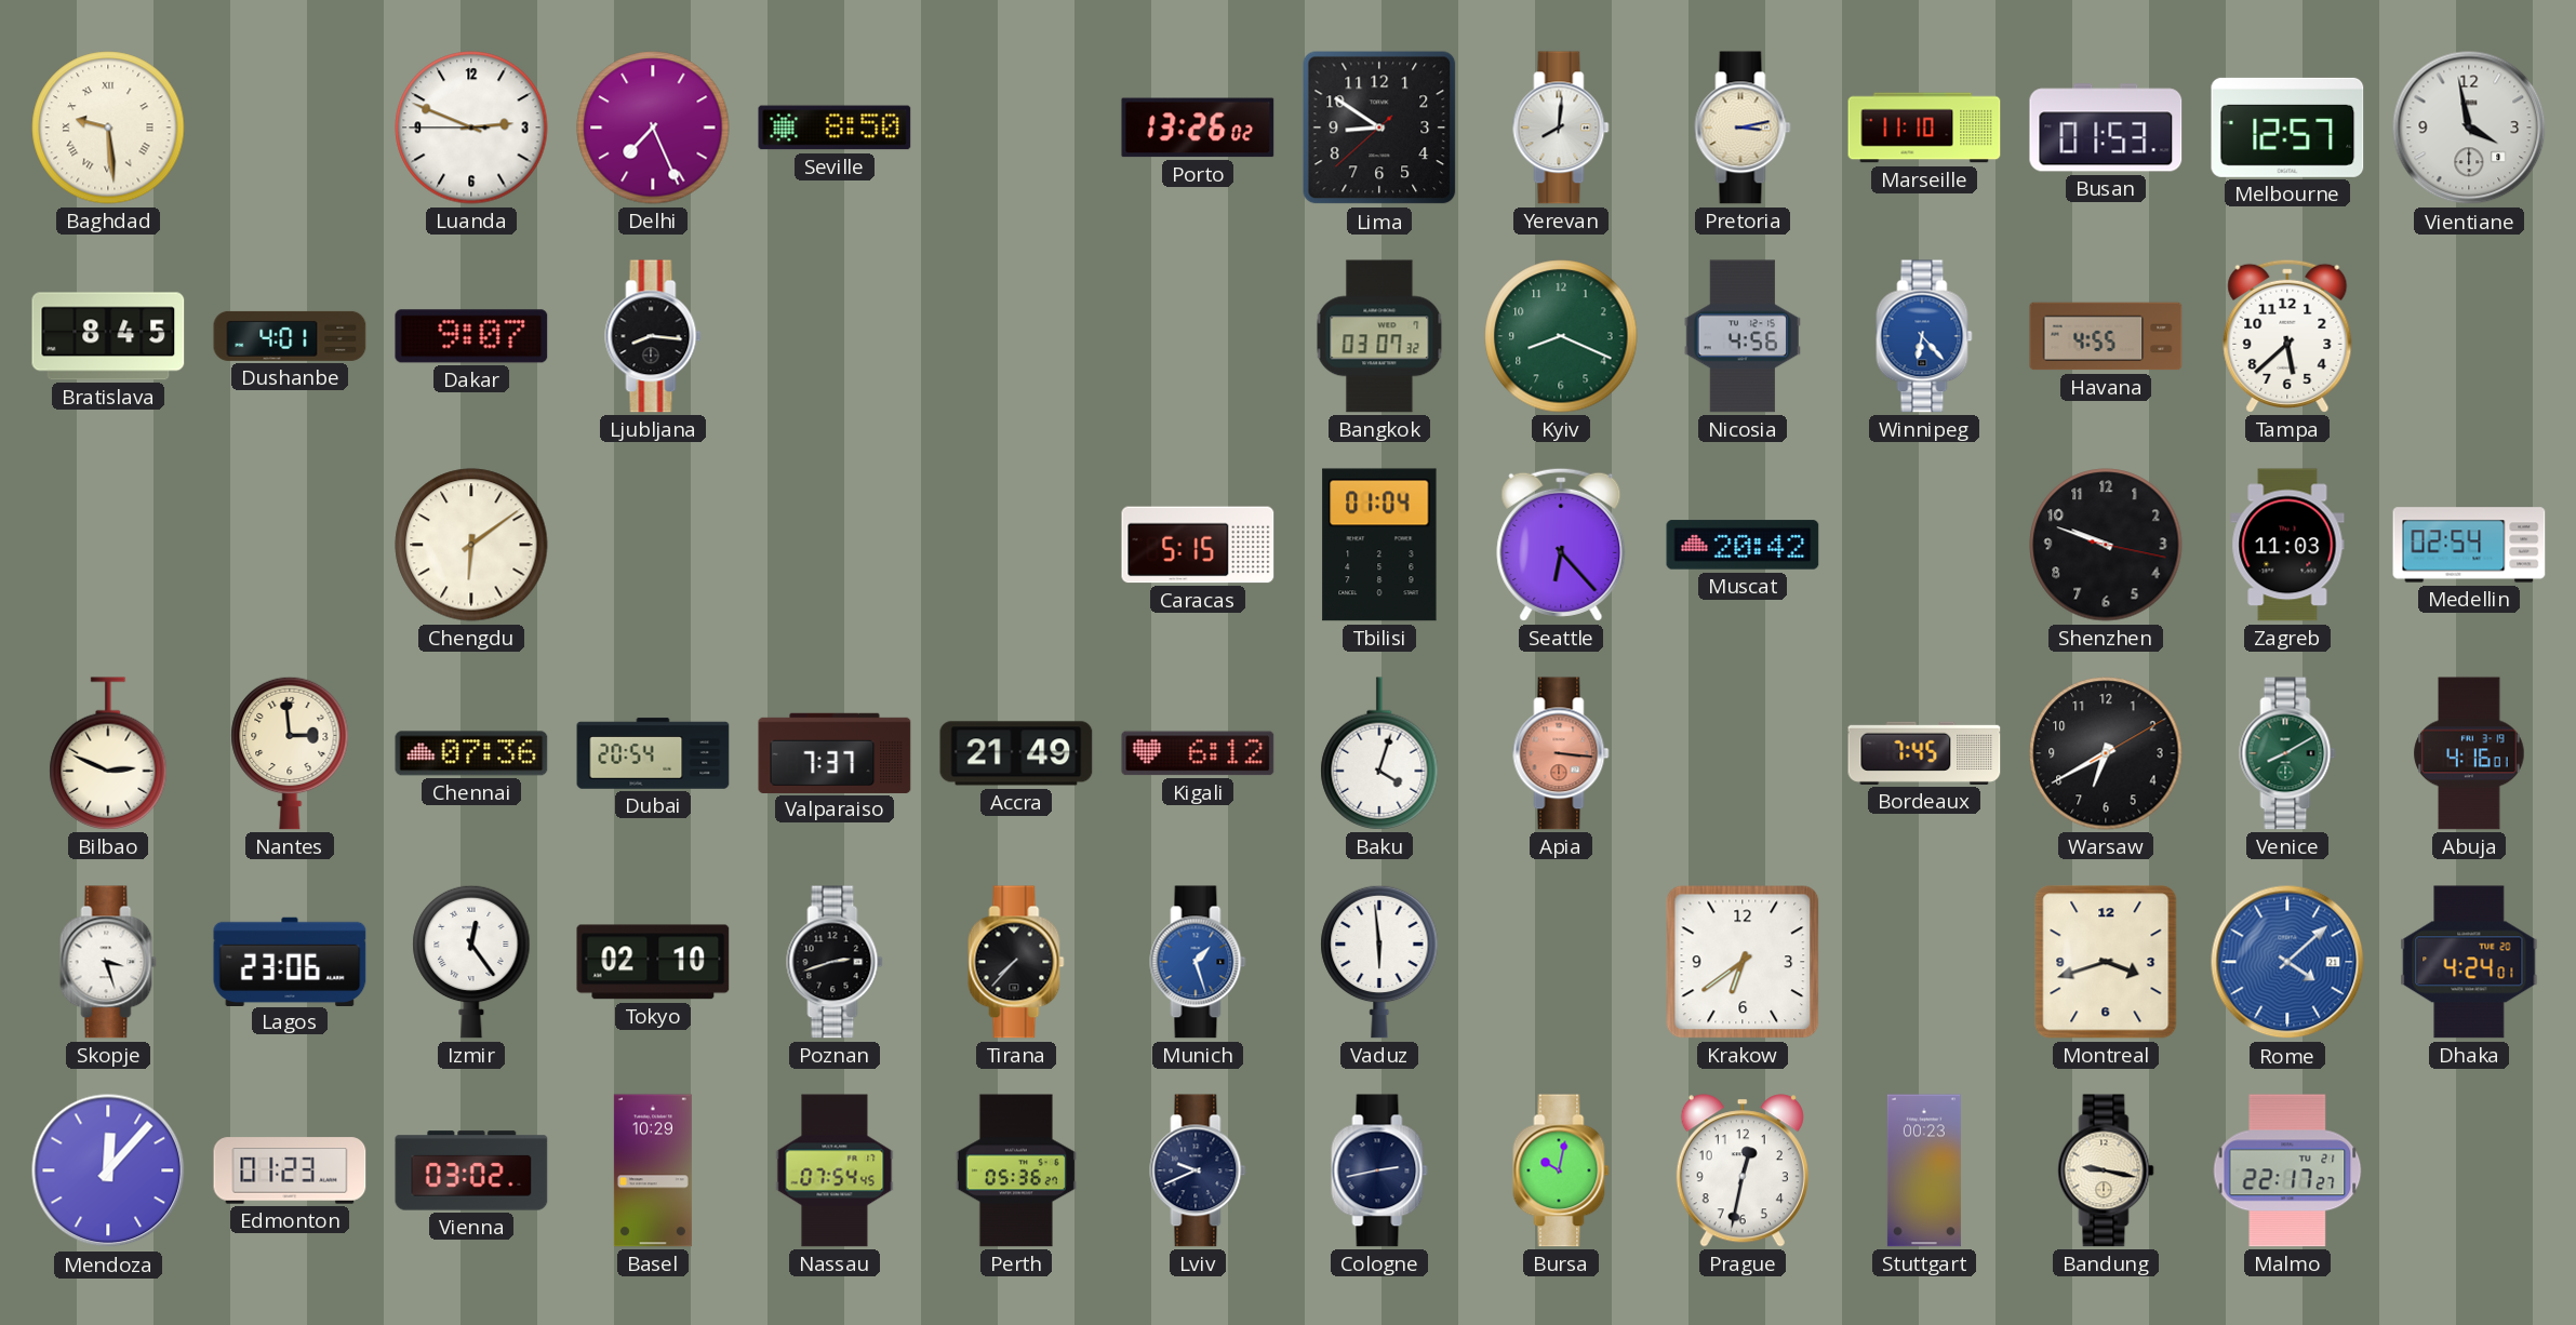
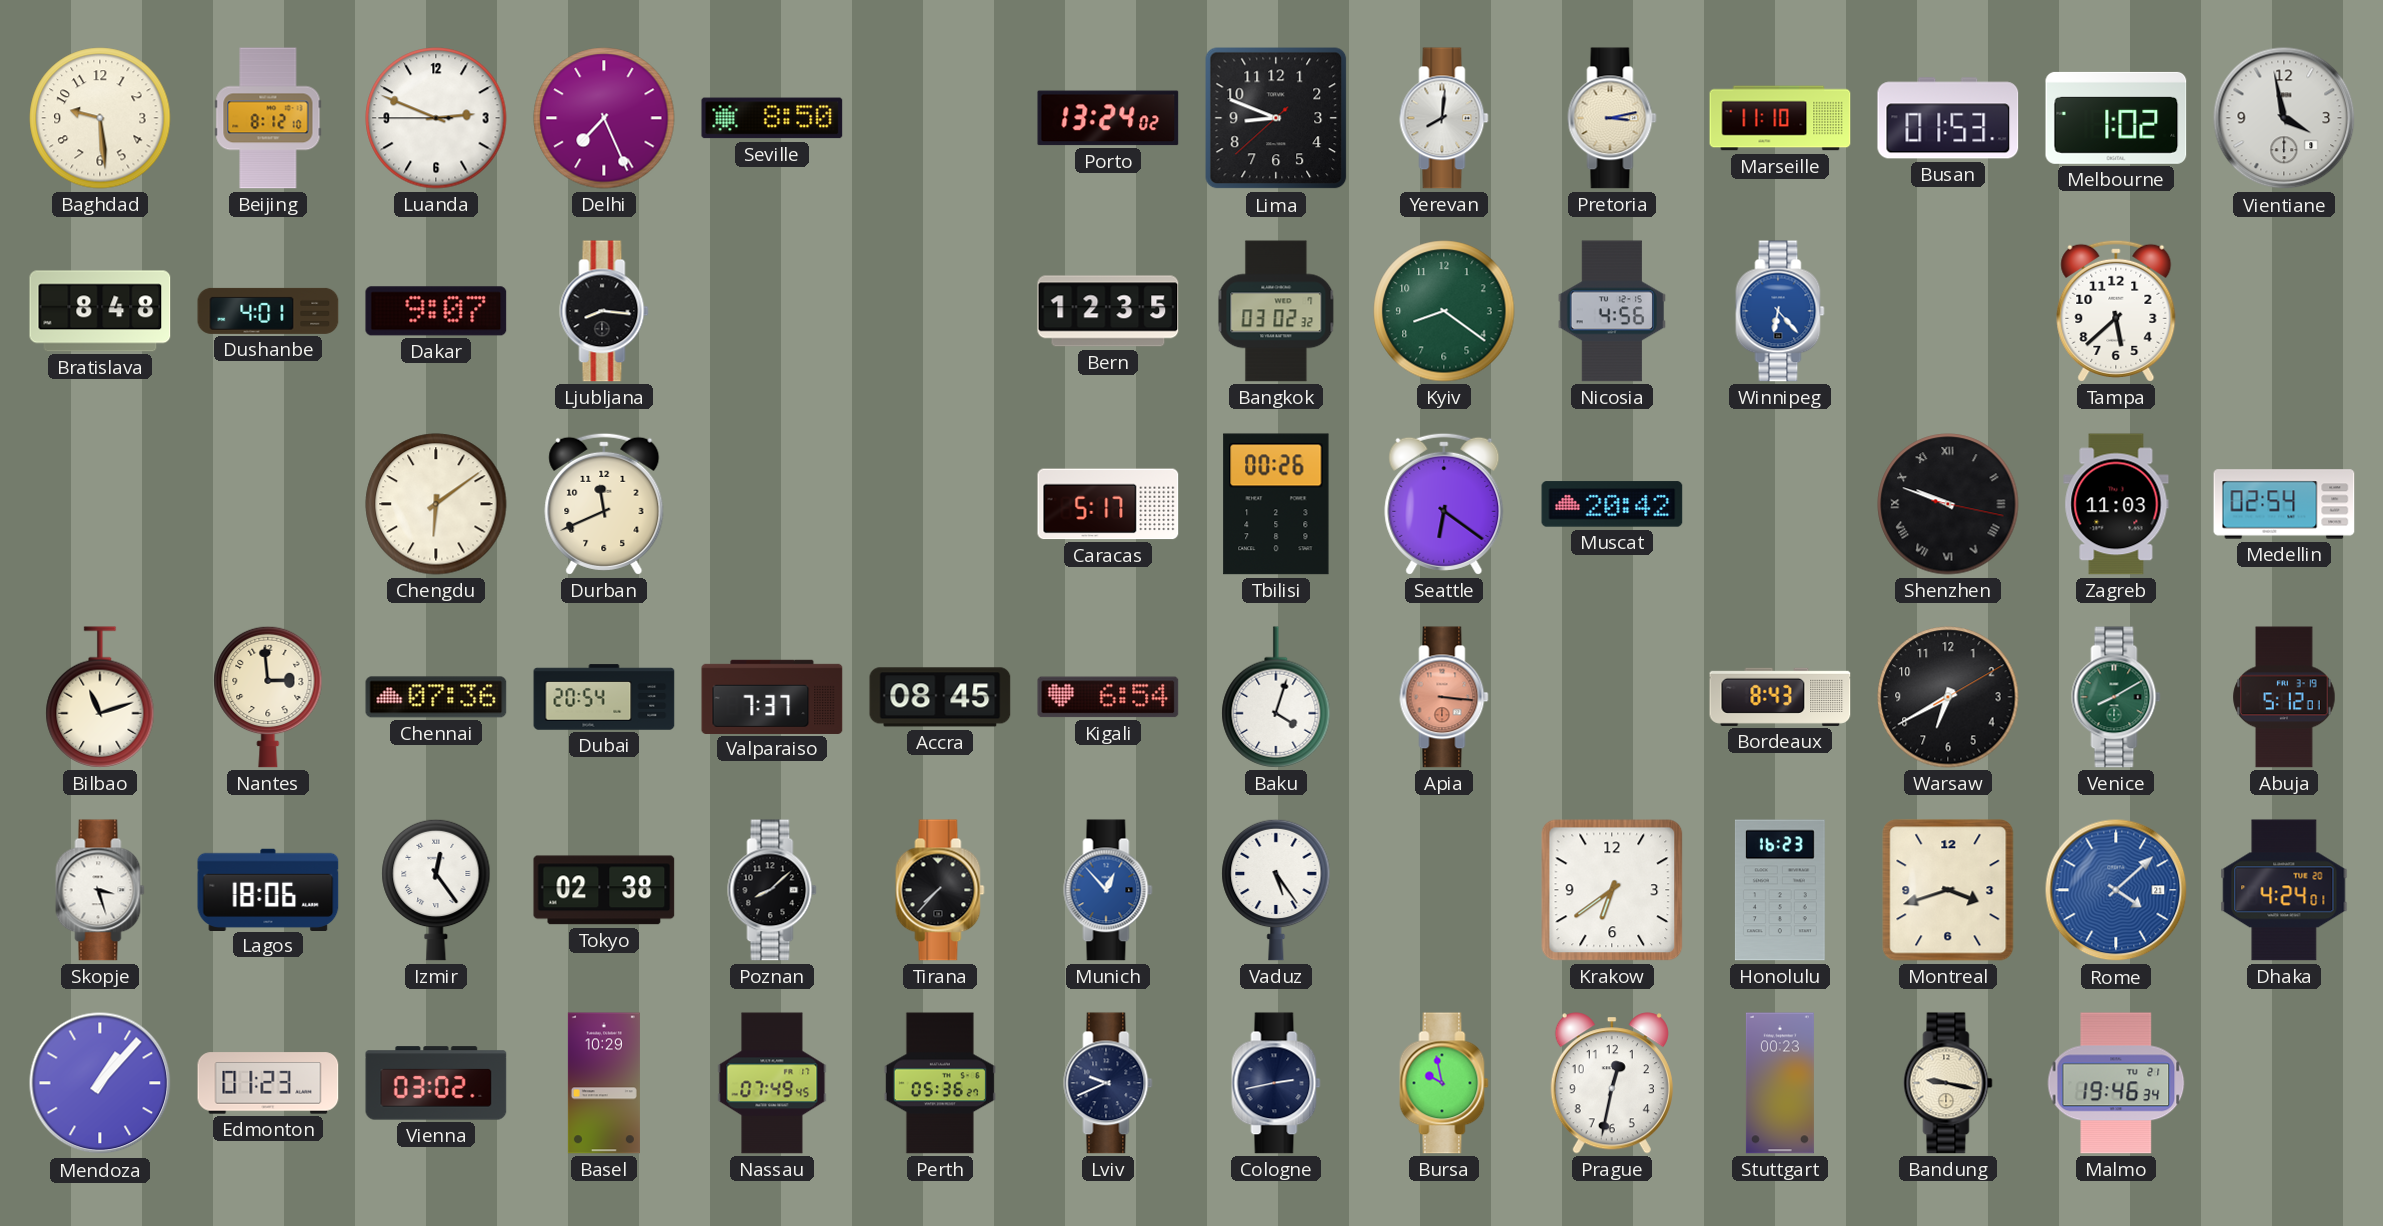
Baghdad numerals: Roman -> Arabic (100, 118)
Beijing: none -> 8:12 (268, 118)
Porto: 13:26 -> 13:24 (1108, 118)
Lima: 8:50 -> 8:48 (1276, 118)
Melbourne: 12:57 -> 1:02 (2116, 118)
Bratislava: 8:45 -> 8:48 (100, 311)
Bern: none -> 12:35 (1108, 311)
Bangkok: 03:07 -> 03:02 (1276, 311)
Kyiv: 8:19 -> 8:21 (1444, 311)
Havana: 4:55 -> none (2106, 336)
Durban: none -> 11:41 (604, 504)
Caracas: 5:15 -> 5:17 (1108, 504)
Tbilisi: 01:04 -> 00:26 (1276, 504)
Seattle: 6:23 -> 6:21 (1444, 504)
Shenzhen numerals: Arabic -> Roman (1948, 504)
Bilbao: 2:49 -> 11:12 (100, 697)
Accra: 21:49 -> 08:45 (940, 697)
Kigali: 6:12 -> 6:54 (1108, 697)
Bordeaux: 7:45 -> 8:43 (1780, 697)
Abuja: 4:16 -> 5:12 (2284, 697)
Lagos: 23:06 -> 18:06 (268, 889)
Tokyo: 02:10 -> 02:38 (604, 890)
Poznan: 2:42 -> 8:08 (772, 890)
Munich: 1:27 -> 12:53 (1108, 890)
Vaduz: 5:59 -> 5:24 (1276, 890)
Honolulu: none -> 16:23 (1780, 890)
Mendoza: 12:07 -> 1:07 (100, 1083)
Nassau: 07:54 -> 07:49 (772, 1083)
Bursa: 10:02 -> 9:58 (1444, 1083)
Malmo: 22:17 -> 19:46 (2116, 1083)
